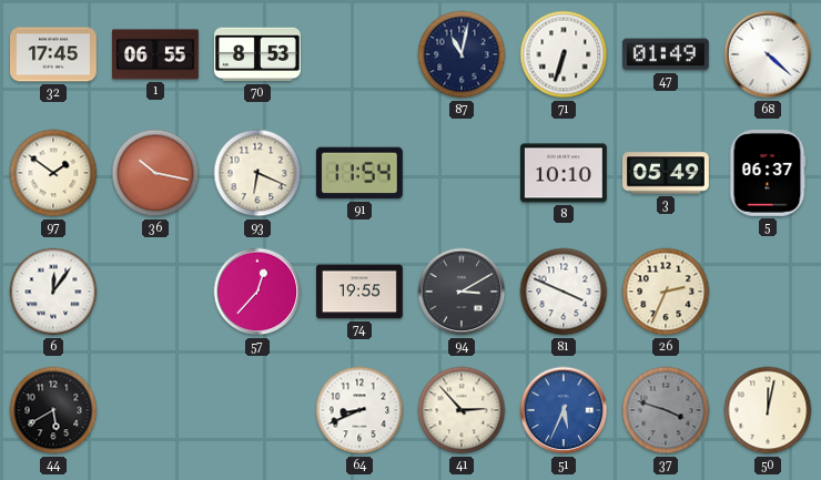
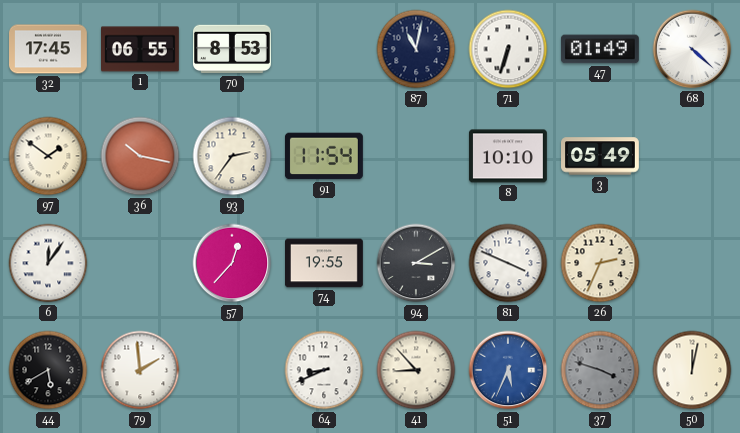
93: 6:19 -> 2:36 (232, 156)
5: 06:37 -> none (768, 173)
79: none -> 1:59 (140, 370)
41: 2:53 -> 8:53 (416, 370)
